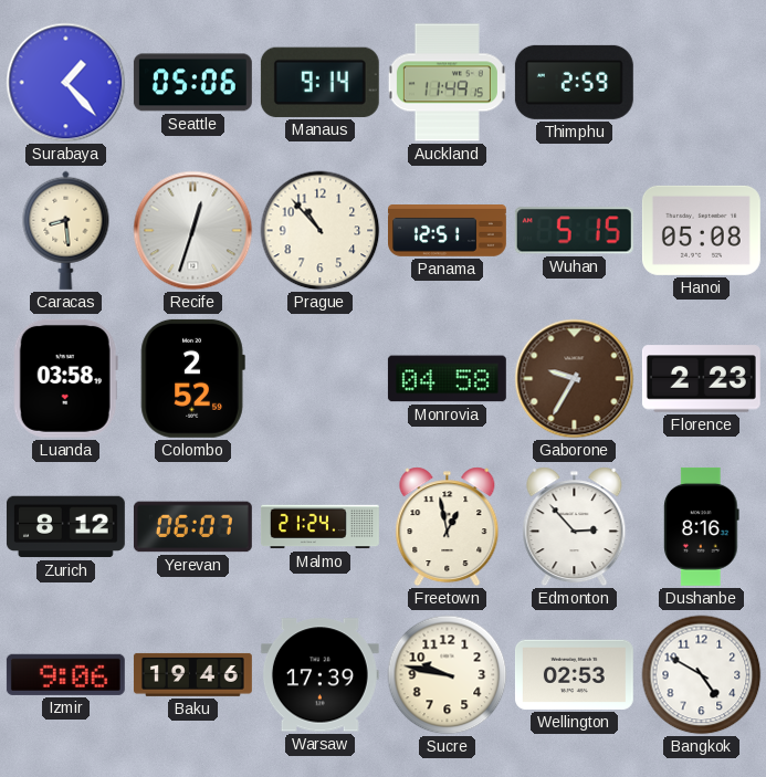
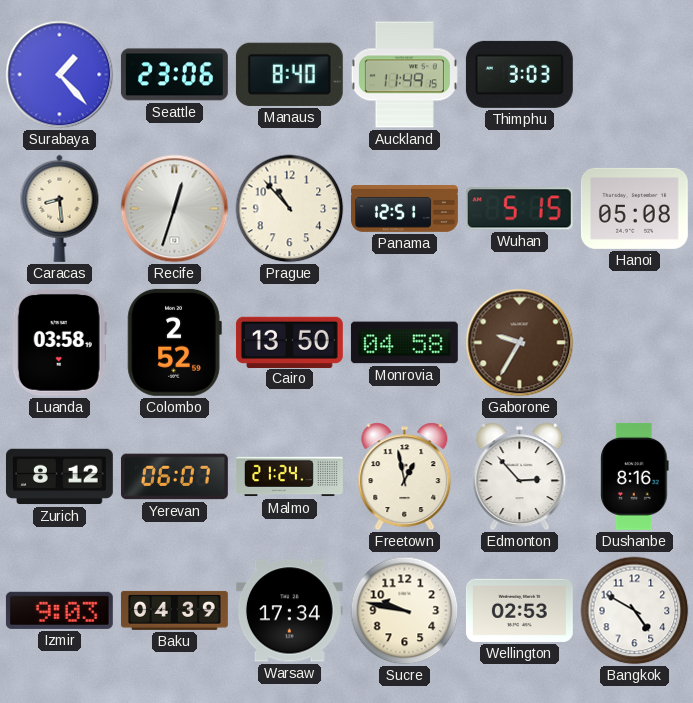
Seattle: 05:06 -> 23:06 (174, 75)
Manaus: 9:14 -> 8:40 (289, 74)
Thimphu: 2:59 -> 3:03 (519, 74)
Cairo: none -> 13:50 (289, 342)
Florence: 2:23 -> none (701, 379)
Izmir: 9:06 -> 9:03 (59, 610)
Baku: 19:46 -> 04:39 (174, 610)
Warsaw: 17:39 -> 17:34 (289, 611)
